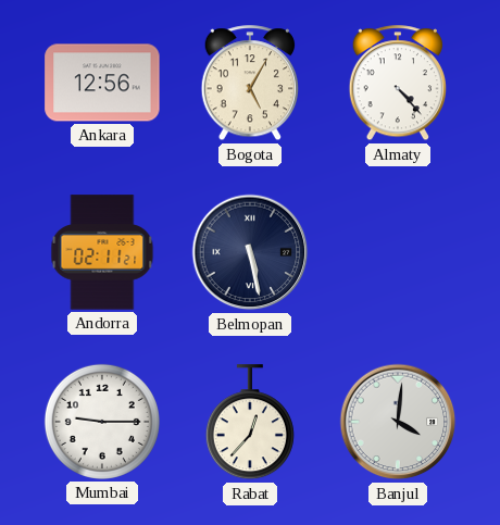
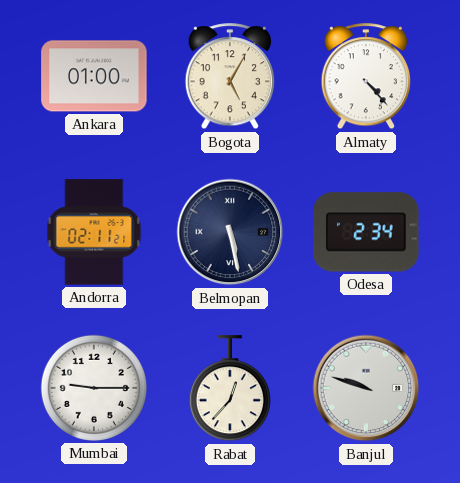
Ankara: 12:56 -> 01:00 (94, 76)
Odesa: none -> 2:34 (366, 232)
Banjul: 4:01 -> 9:48 (366, 388)
